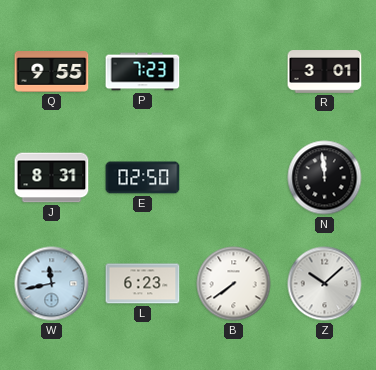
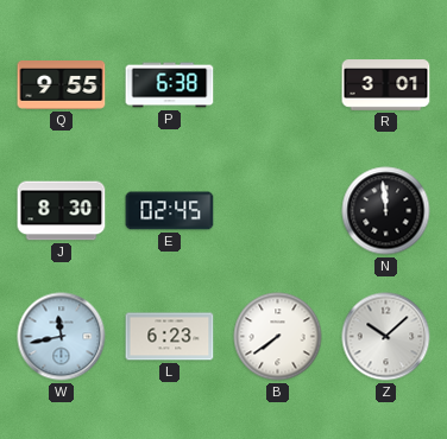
P: 7:23 -> 6:38 (170, 85)
J: 8:31 -> 8:30 (62, 211)
E: 02:50 -> 02:45 (170, 211)
